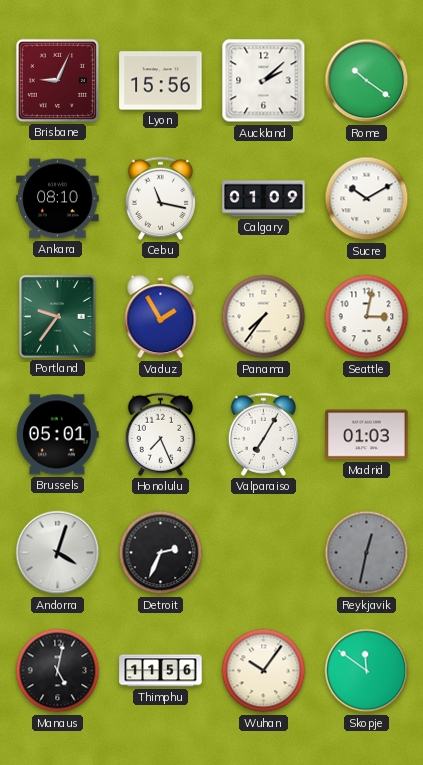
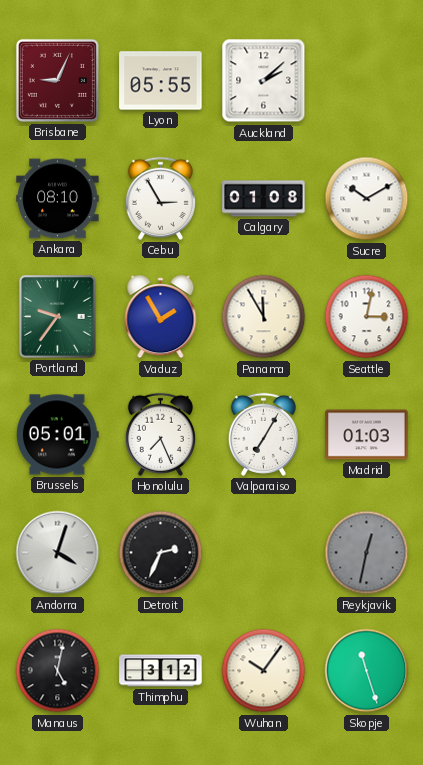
Lyon: 15:56 -> 05:55 (161, 81)
Rome: 10:21 -> none (367, 81)
Cebu: 11:17 -> 2:55 (160, 198)
Calgary: 01:09 -> 01:08 (264, 199)
Panama: 7:36 -> 11:55 (264, 317)
Thimphu: 11:56 -> 3:12 (161, 671)
Skopje: 11:51 -> 11:27 (367, 671)
